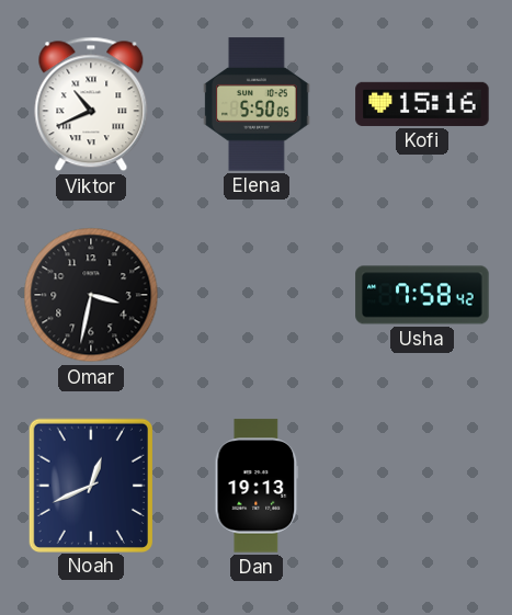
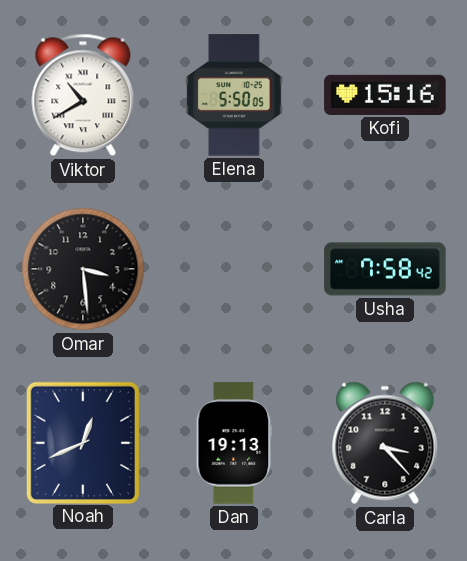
Viktor: 10:41 -> 10:40 (83, 95)
Omar: 3:32 -> 3:29 (83, 269)
Carla: none -> 3:23 (385, 443)
